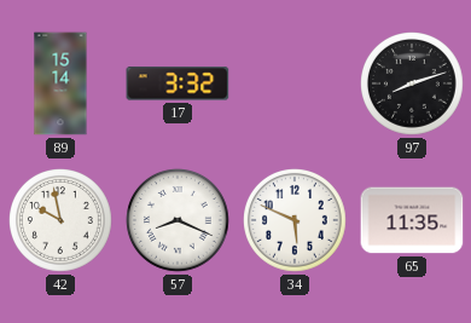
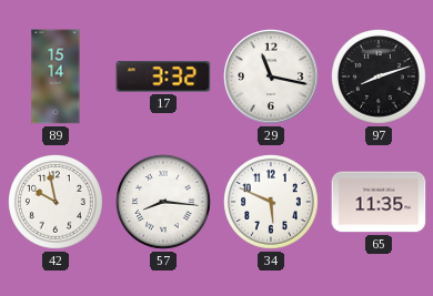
29: none -> 11:17 (271, 76)
57: 8:19 -> 8:16 (164, 203)
